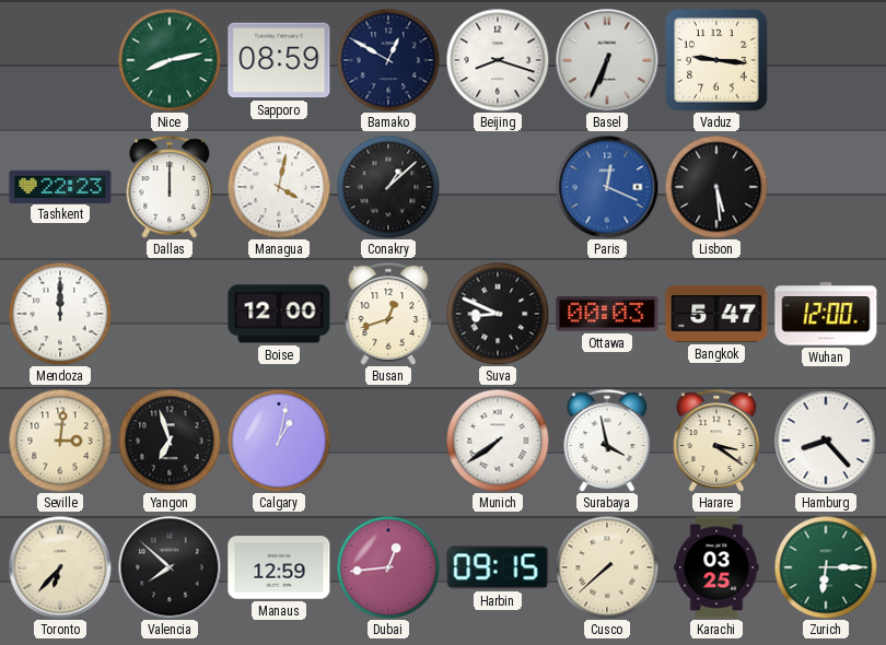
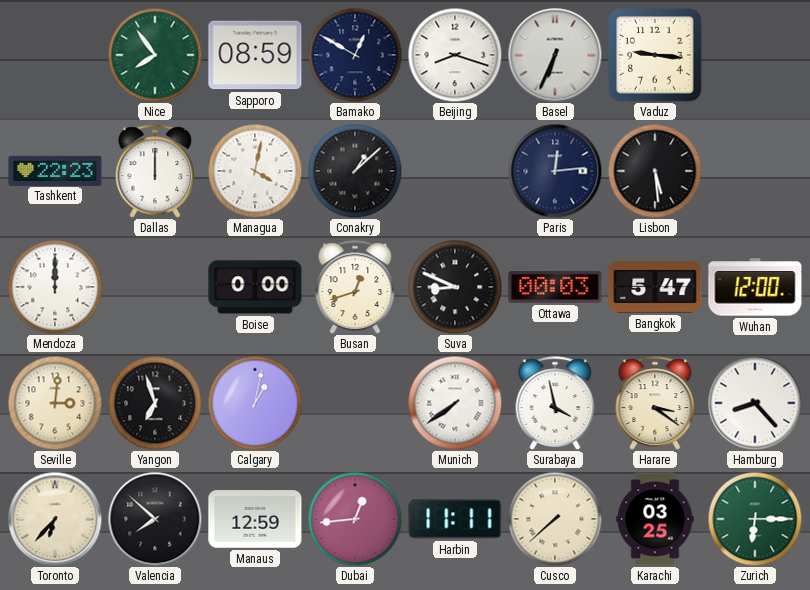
Nice: 8:13 -> 7:54 (155, 55)
Paris: 12:19 -> 12:14 (555, 171)
Paris dial: blue -> navy (555, 171)
Boise: 12:00 -> 0:00 (255, 287)
Harbin: 09:15 -> 11:11 (455, 519)
